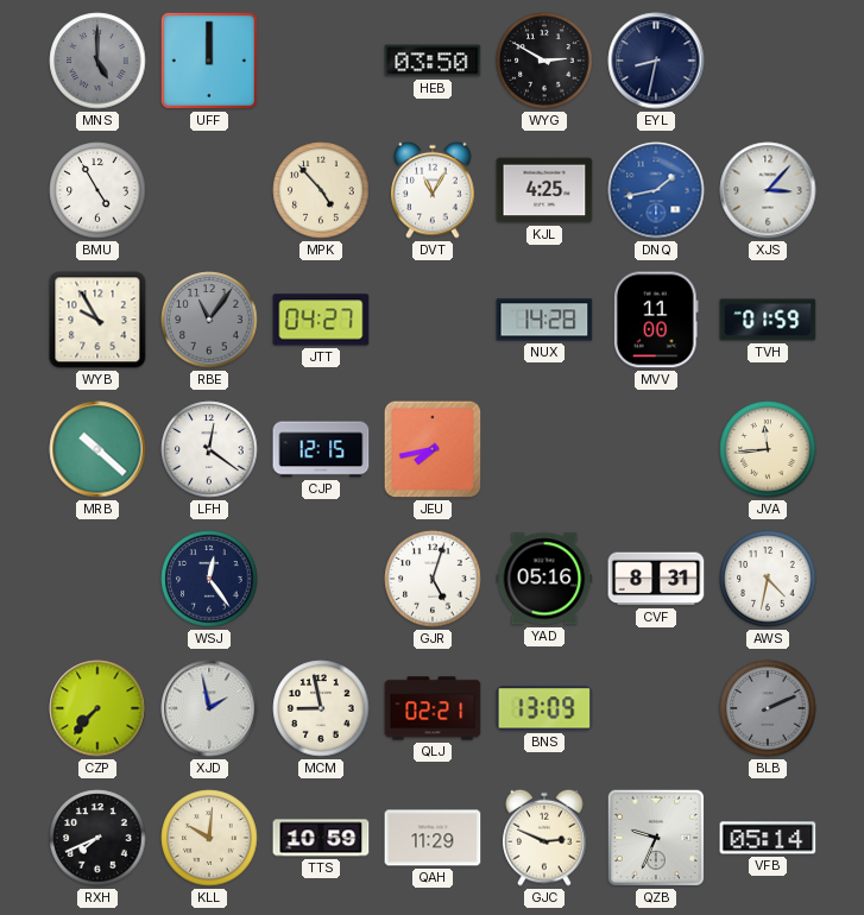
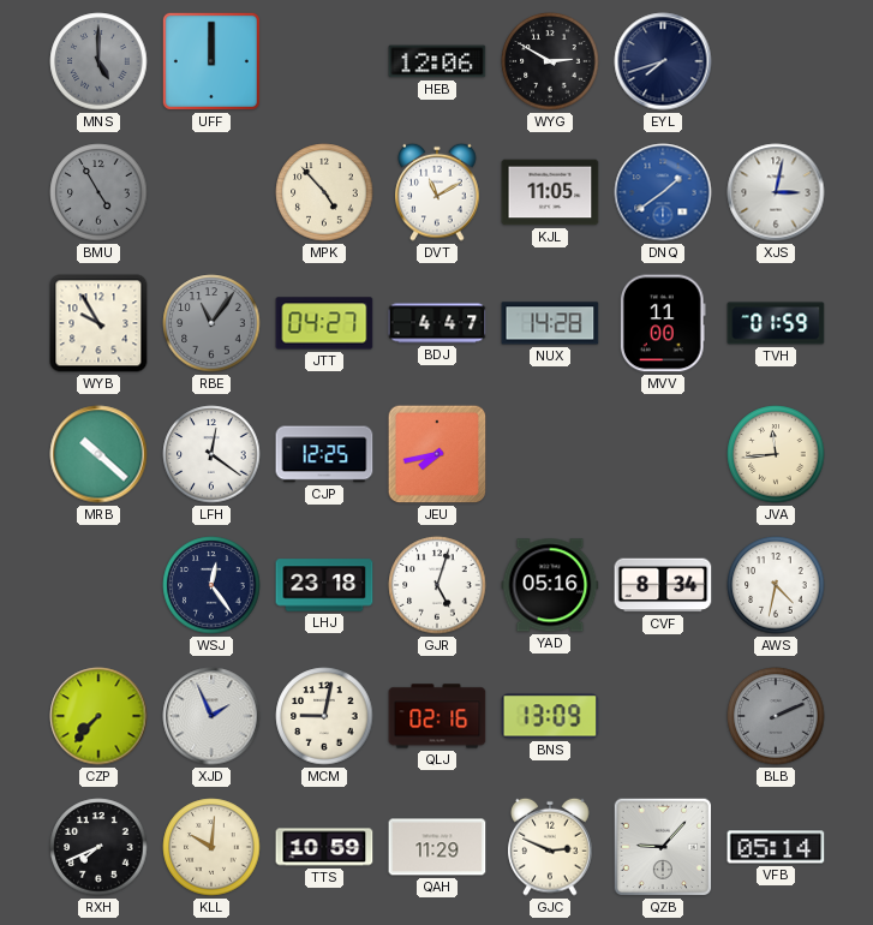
HEB: 03:50 -> 12:06 (437, 61)
EYL: 8:32 -> 7:42 (663, 61)
BMU dial: white -> grey (98, 192)
DVT: 11:05 -> 11:10 (437, 192)
KJL: 4:25 -> 11:05 (550, 192)
DNQ: 1:43 -> 1:39 (663, 192)
XJS: 3:07 -> 3:02 (776, 192)
BDJ: none -> 4:47 (437, 323)
CJP: 12:15 -> 12:25 (324, 454)
LHJ: none -> 23:18 (324, 585)
CVF: 8:31 -> 8:34 (663, 585)
XJD: 1:58 -> 1:56 (211, 716)
MCM: 8:58 -> 9:02 (324, 716)
QLJ: 02:21 -> 02:16 (437, 716)
QZB: 9:34 -> 9:07 (663, 847)
